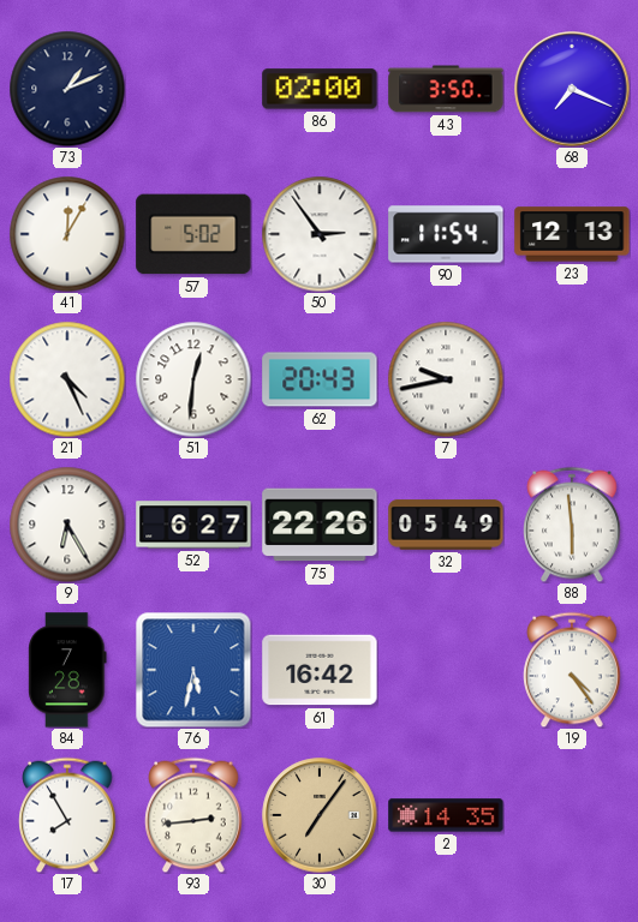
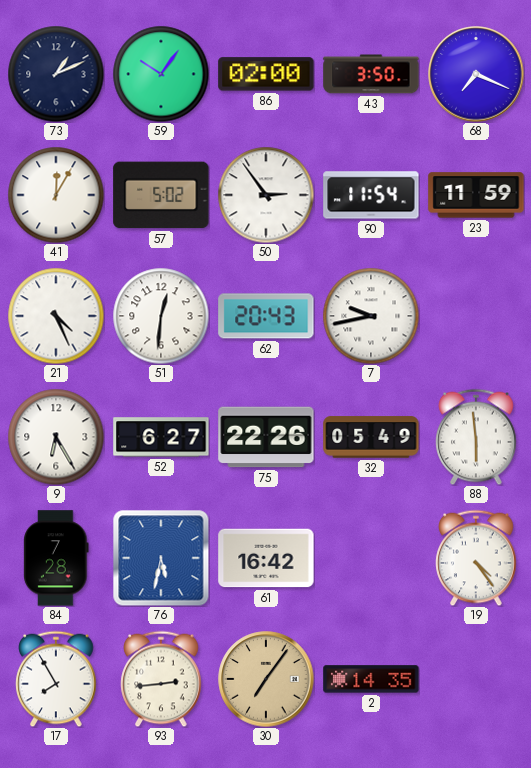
59: none -> 10:06 (161, 74)
23: 12:13 -> 11:59 (476, 195)
